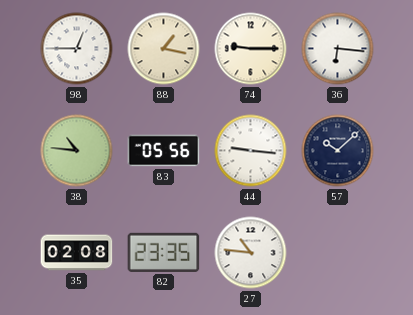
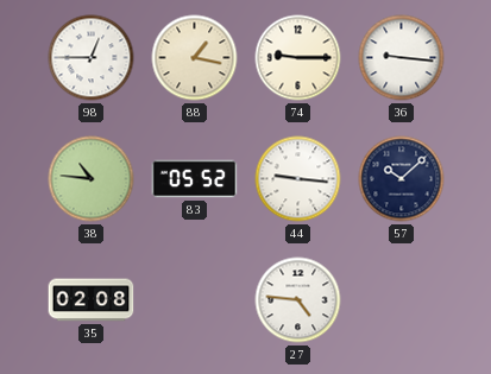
36: 6:16 -> 9:16 (402, 58)
83: 05:56 -> 05:52 (195, 179)
82: 23:35 -> none (164, 252)
27: 10:46 -> 4:46 (298, 300)
